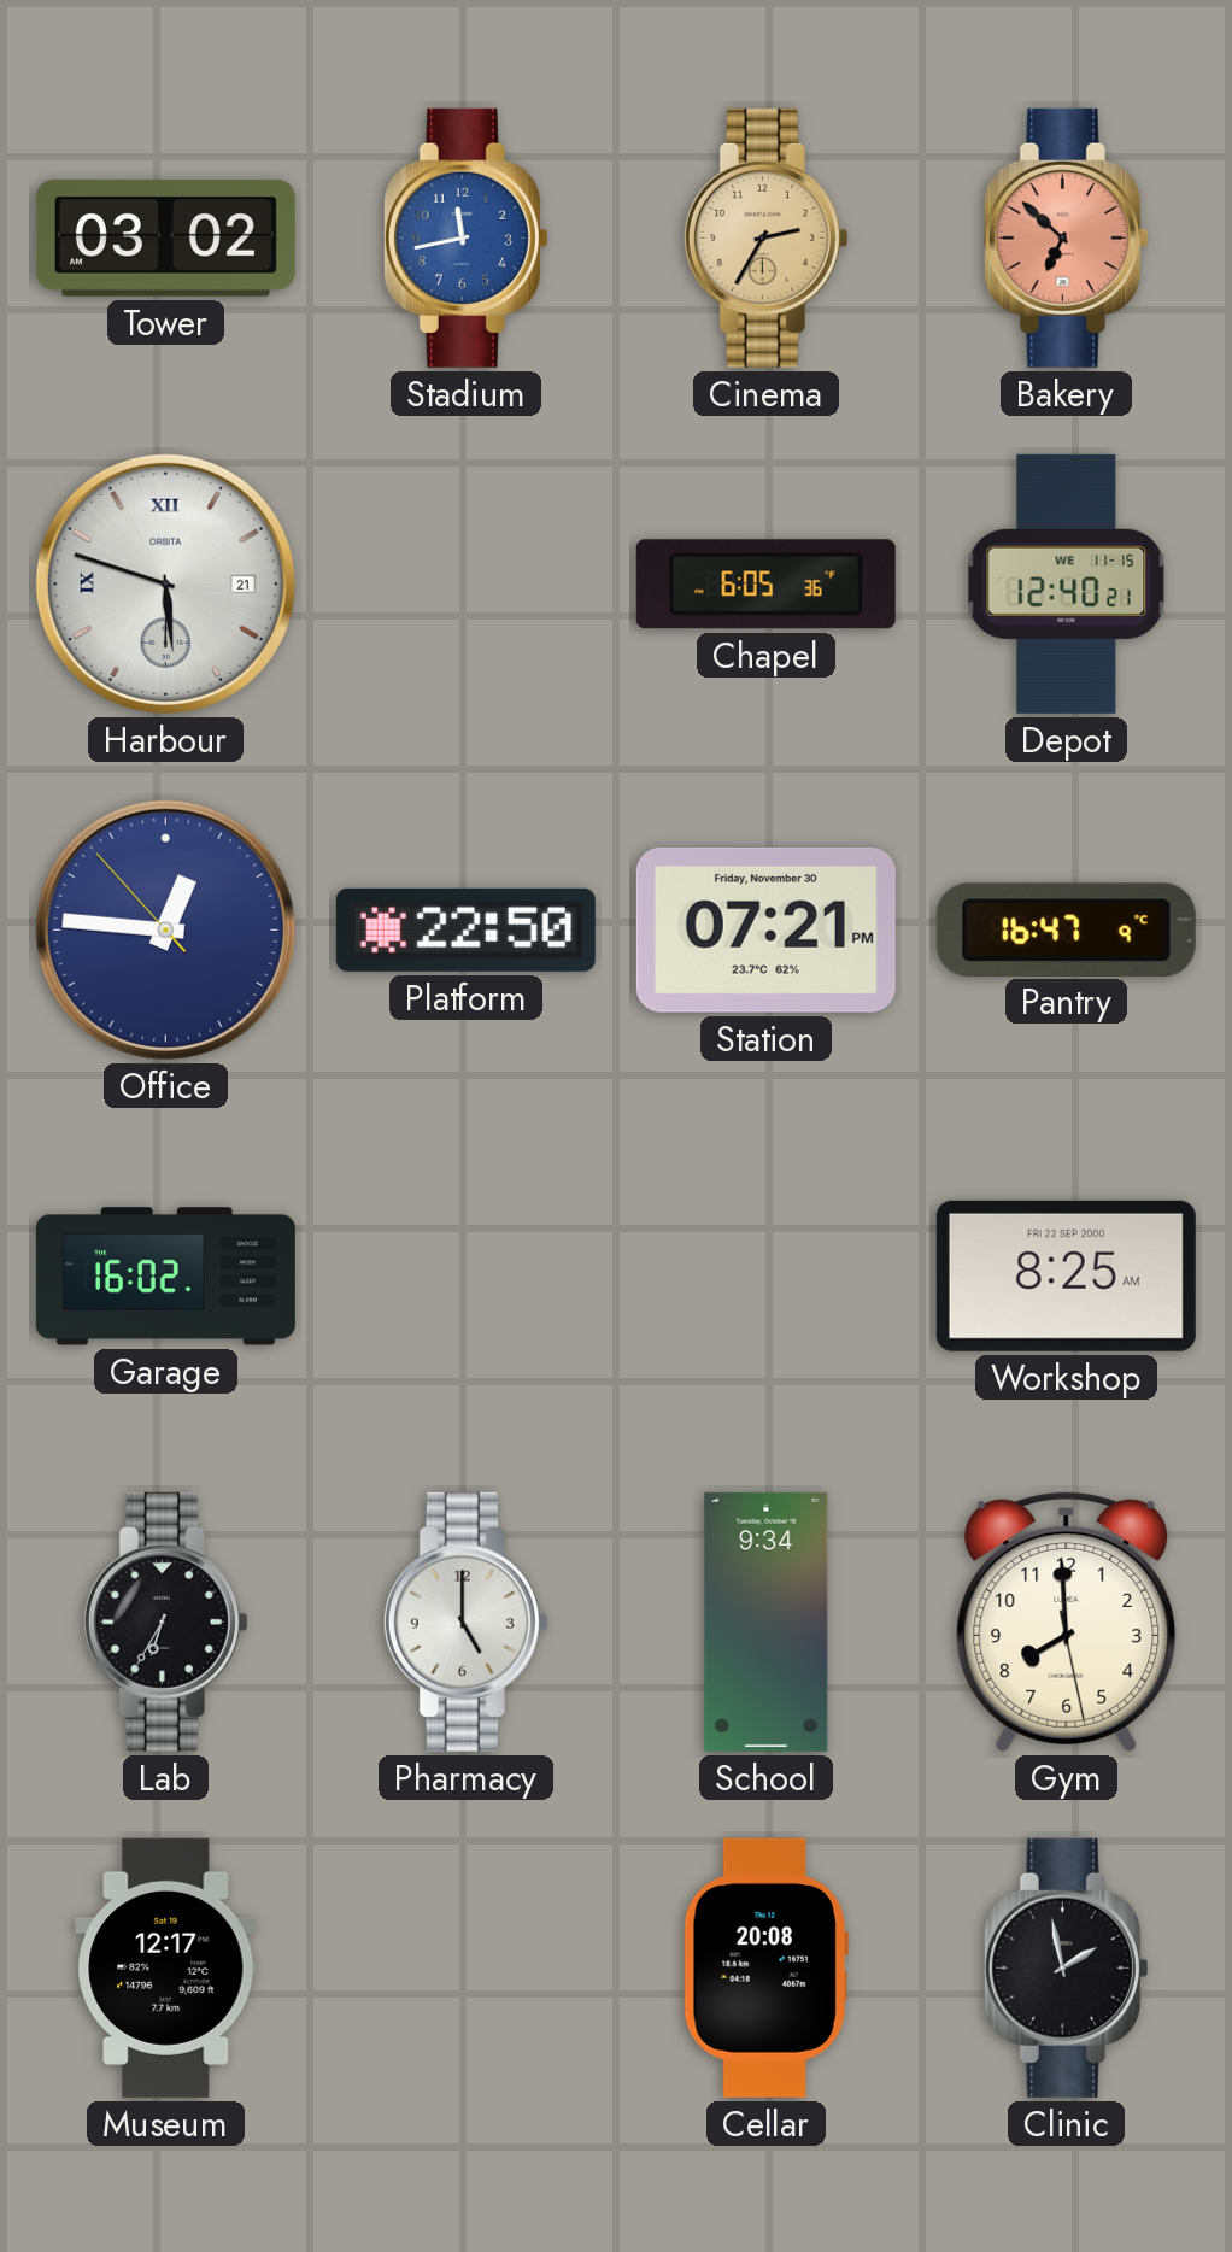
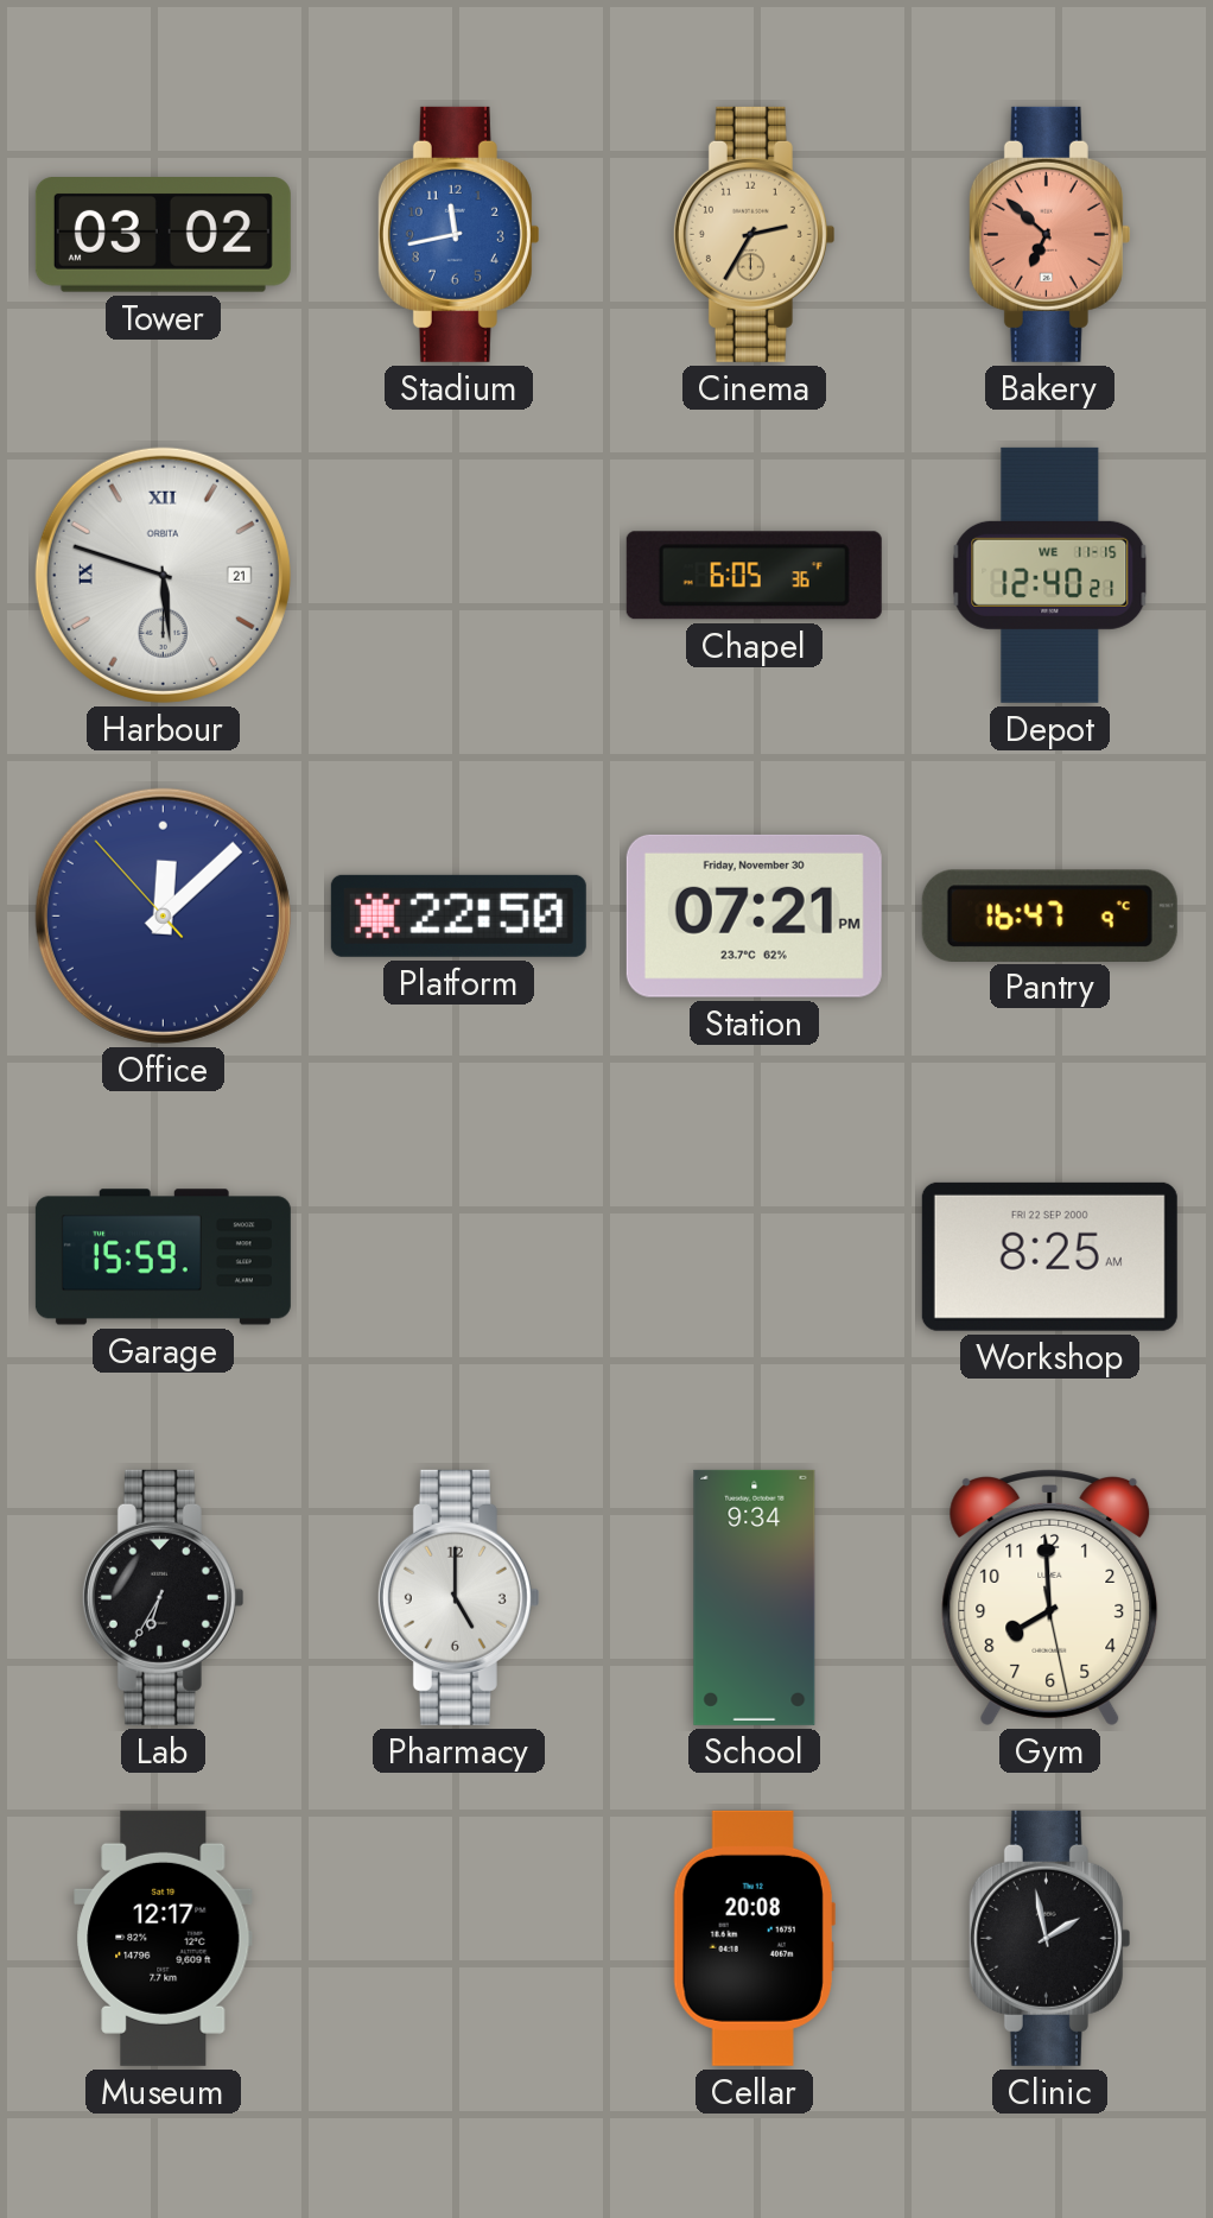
Office: 12:45 -> 12:07 (163, 915)
Garage: 16:02 -> 15:59 (163, 1257)
